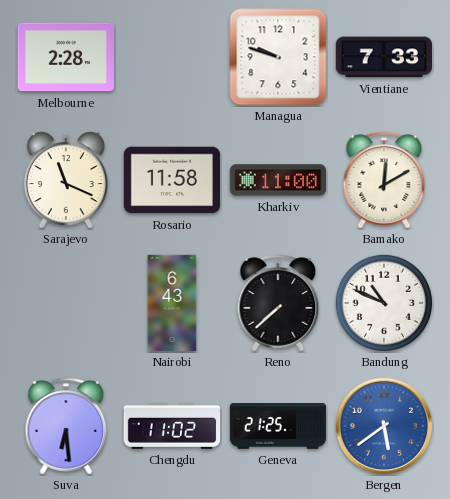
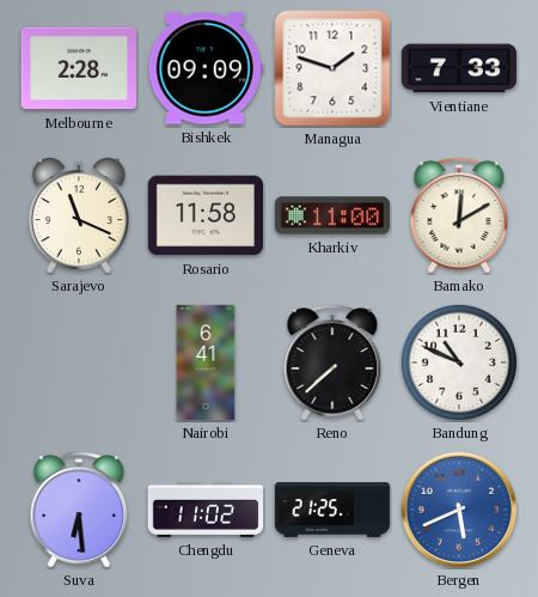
Bishkek: none -> 09:09 (206, 68)
Managua: 9:48 -> 1:48 (332, 68)
Nairobi: 6:43 -> 6:41 (206, 363)
Bergen: 5:39 -> 5:41 (459, 510)
